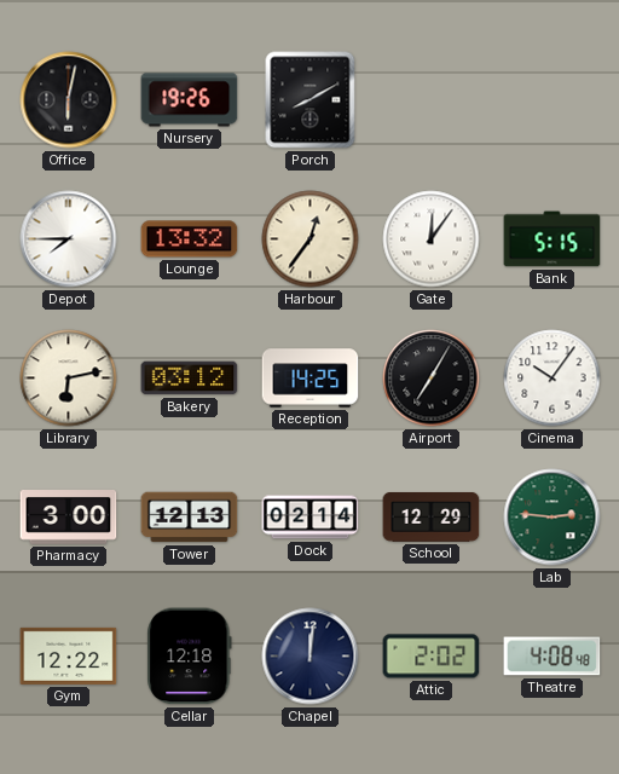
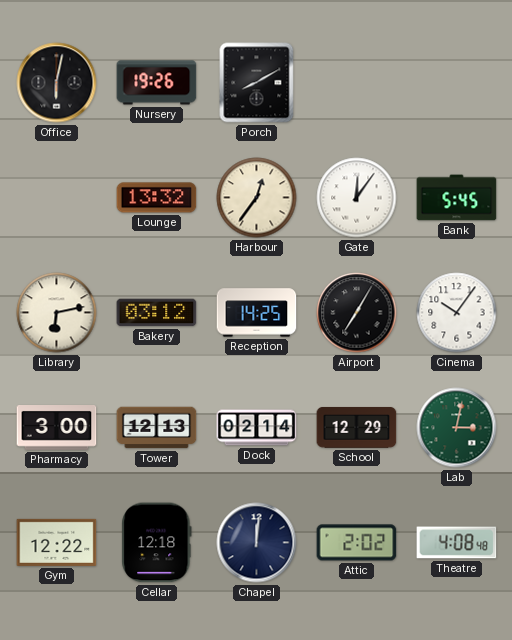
Depot: 7:45 -> none (69, 239)
Bank: 5:15 -> 5:45 (457, 198)
Lab: 2:46 -> 3:02 (457, 428)
